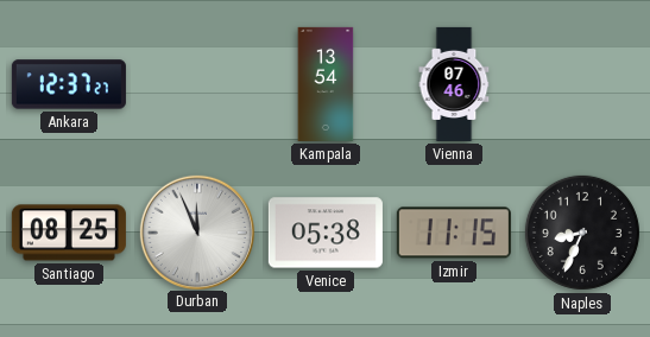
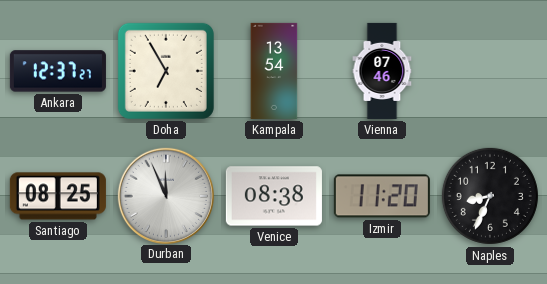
Doha: none -> 6:55 (166, 71)
Venice: 05:38 -> 08:38 (274, 196)
Izmir: 11:15 -> 11:20 (382, 196)
